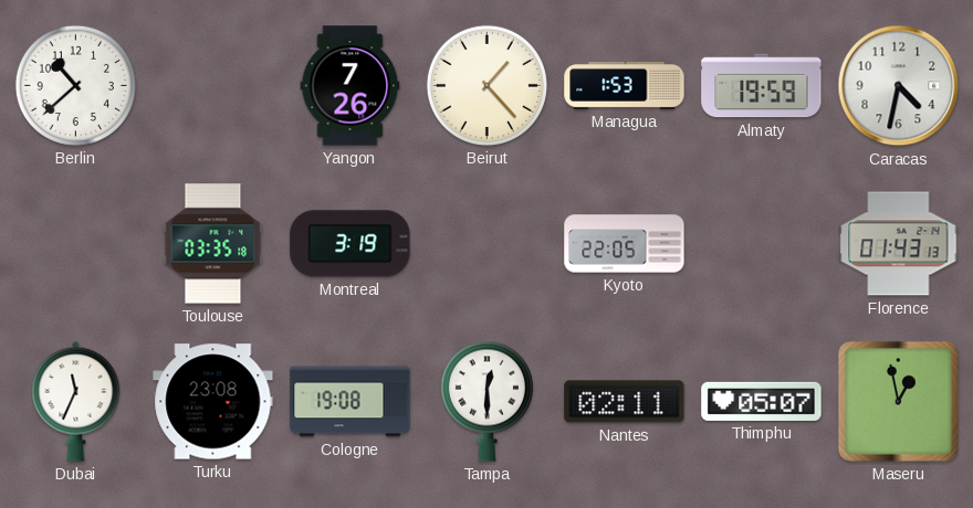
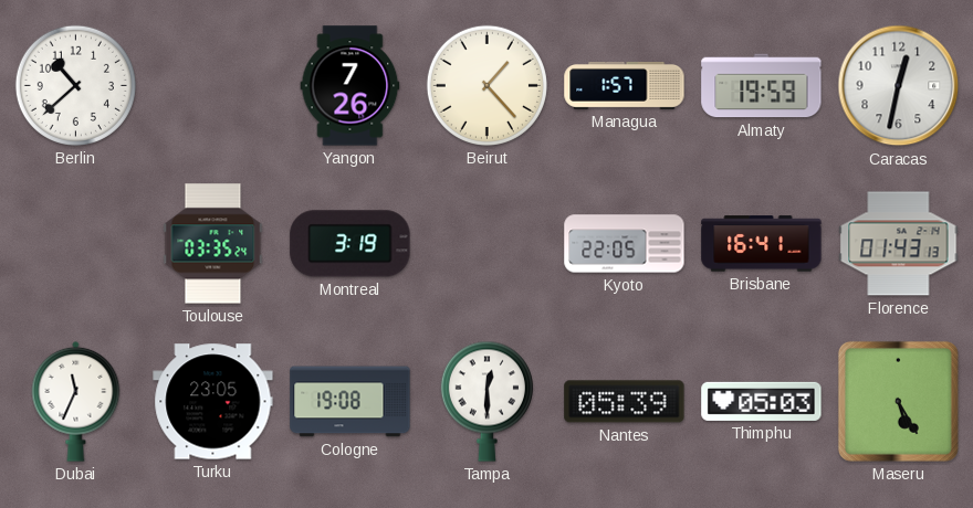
Managua: 1:53 -> 1:57 (625, 85)
Caracas: 4:32 -> 12:32 (899, 86)
Toulouse: 03:35:18 -> 03:35:24 (213, 244)
Brisbane: none -> 16:41 (762, 244)
Turku: 23:08 -> 23:05 (213, 402)
Nantes: 02:11 -> 05:39 (625, 402)
Thimphu: 05:07 -> 05:03 (762, 401)
Maseru: 12:58 -> 5:25 (898, 401)
